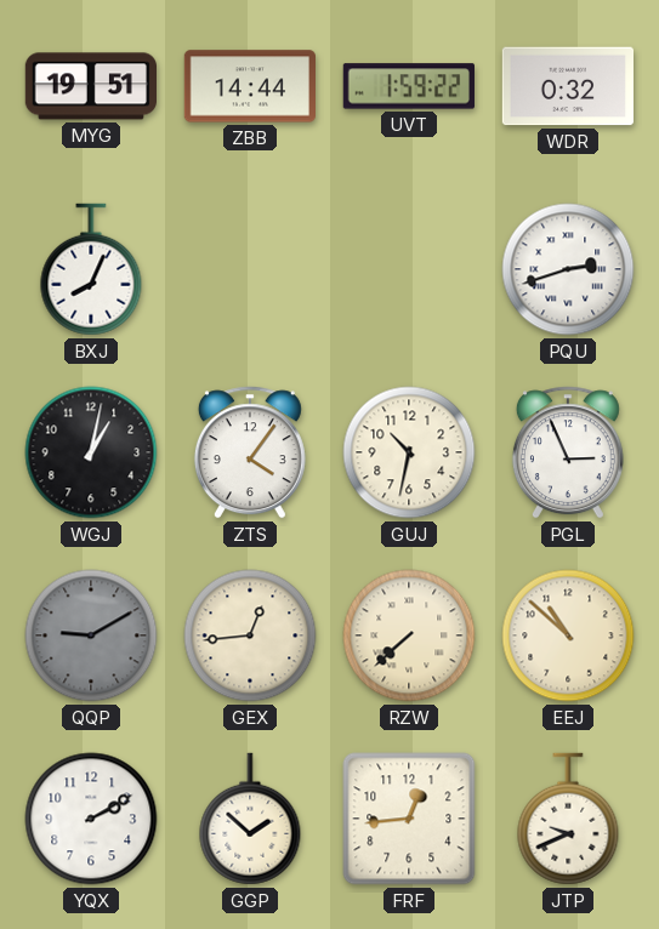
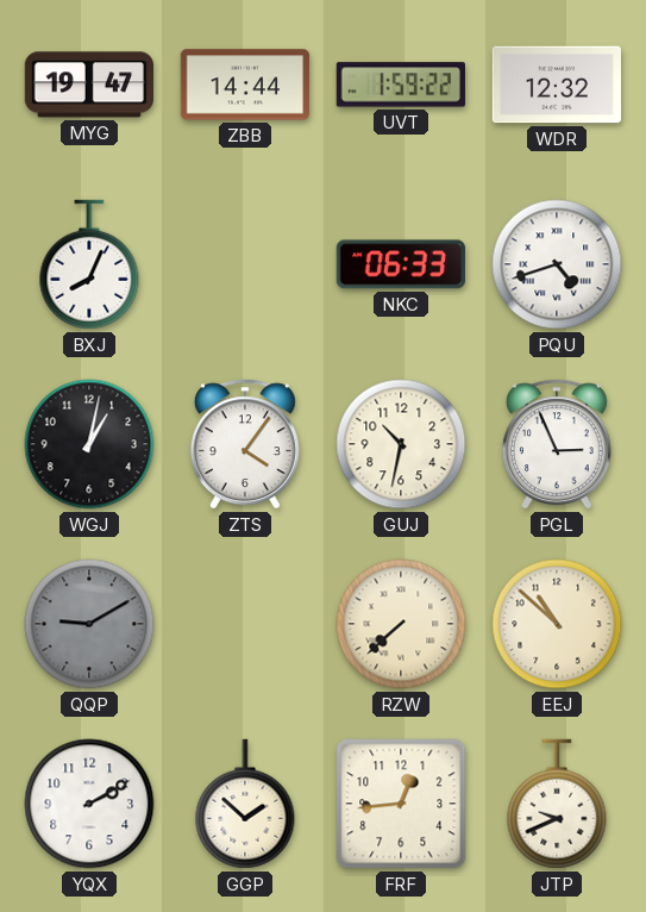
MYG: 19:51 -> 19:47 (88, 85)
WDR: 0:32 -> 12:32 (556, 85)
NKC: none -> 06:33 (401, 264)
PQU: 2:42 -> 4:42 (557, 264)
GEX: 12:44 -> none (250, 636)
